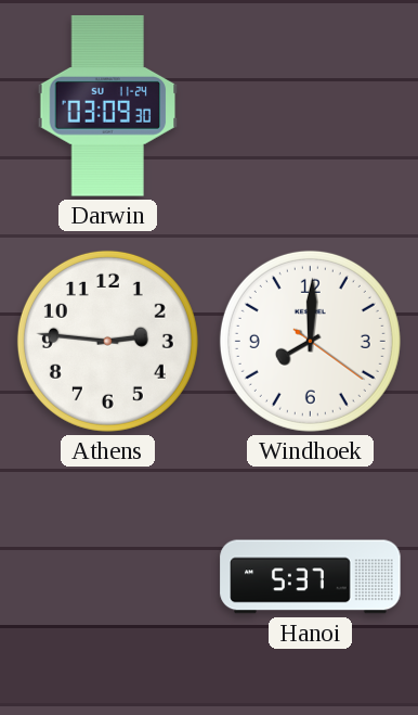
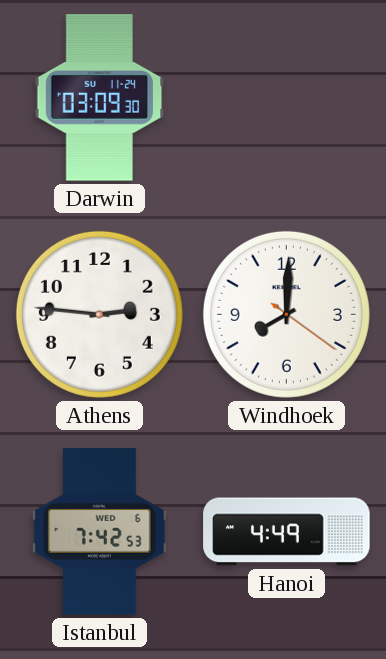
Istanbul: none -> 7:42 (100, 532)
Hanoi: 5:37 -> 4:49 (287, 532)
